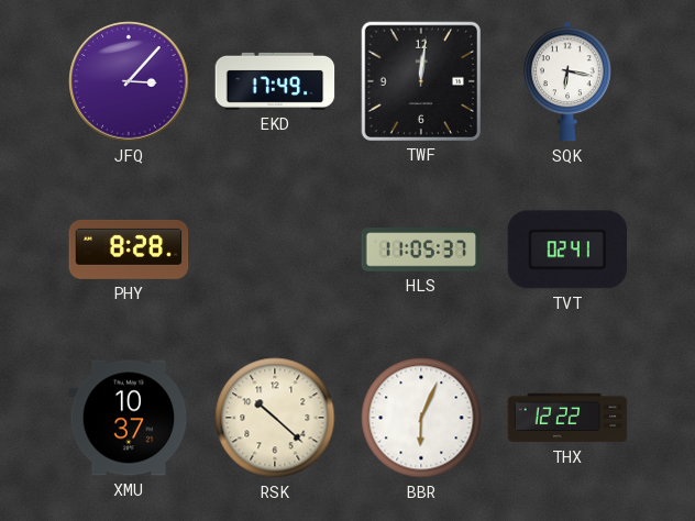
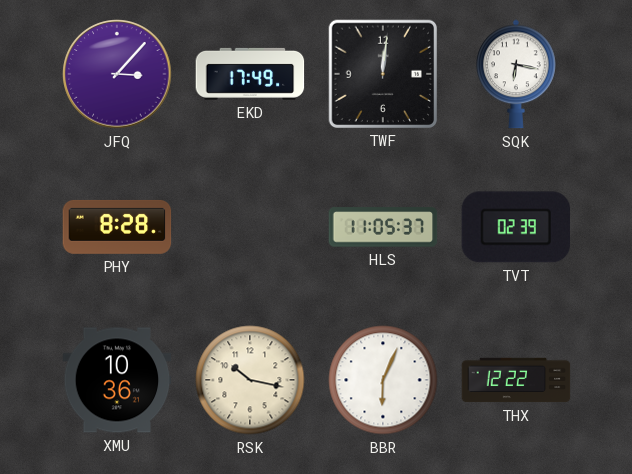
TVT: 02:41 -> 02:39 (516, 227)
XMU: 10:37 -> 10:36 (117, 380)
RSK: 10:22 -> 10:17 (250, 380)
